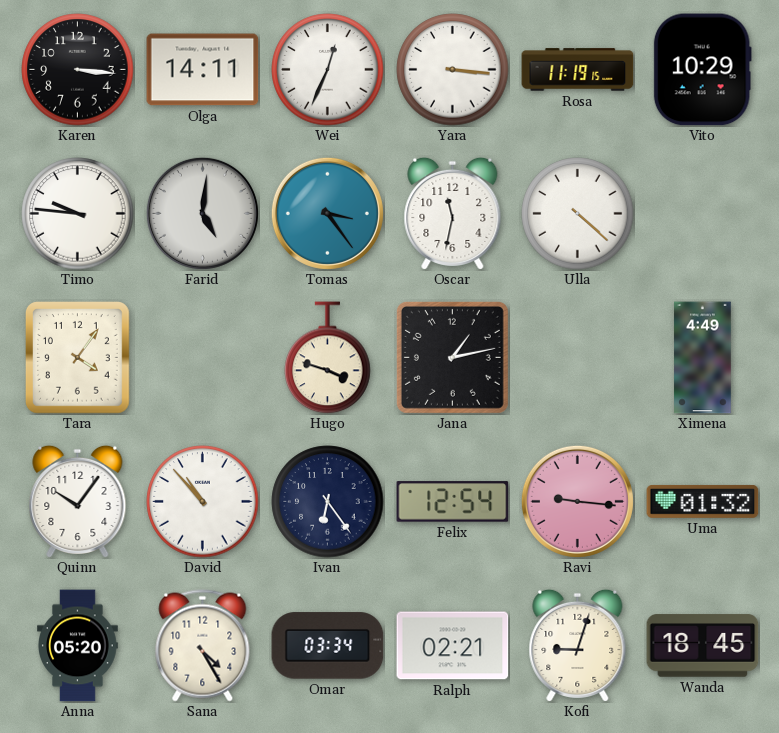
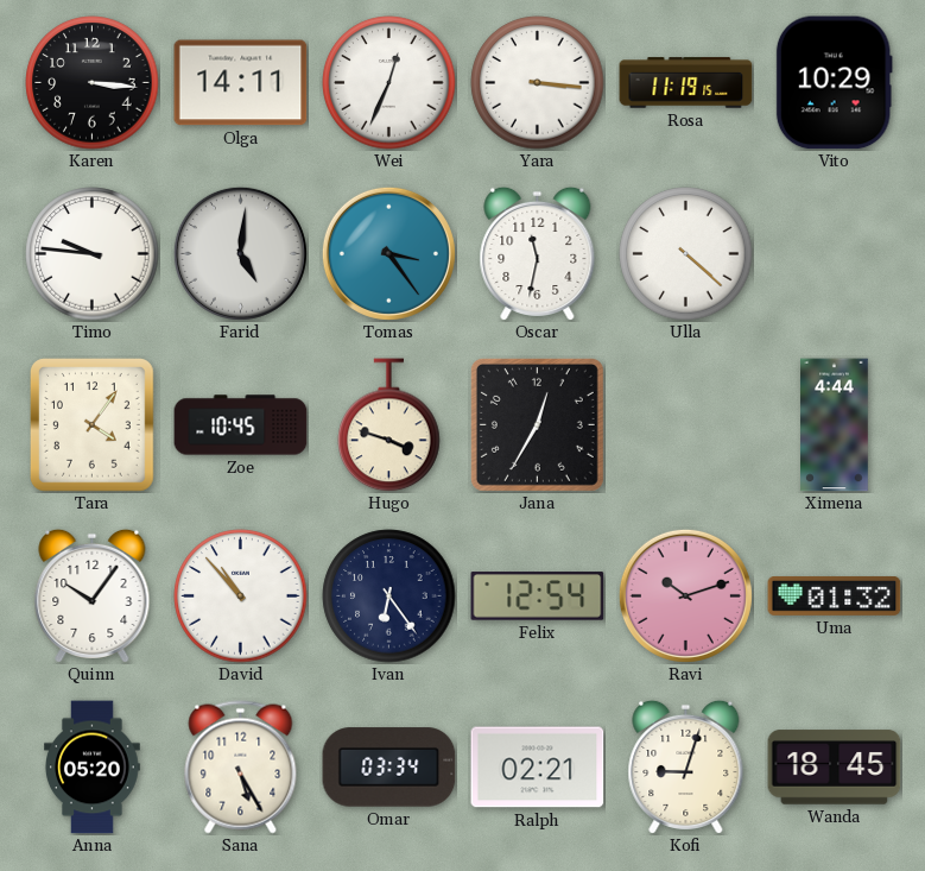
Zoe: none -> 10:45 (241, 425)
Jana: 1:13 -> 12:35 (537, 424)
Ximena: 4:49 -> 4:44 (835, 425)
Ravi: 9:16 -> 10:12 (685, 595)
Sana: 4:25 -> 5:25 (241, 768)
